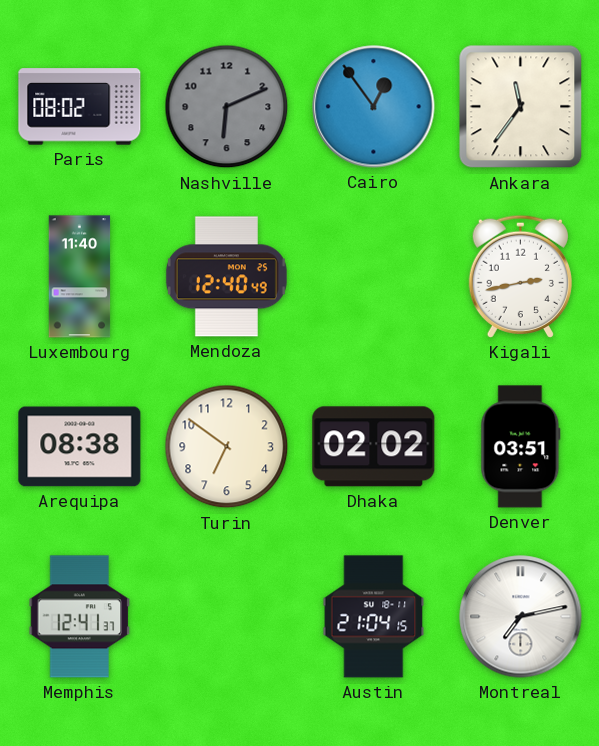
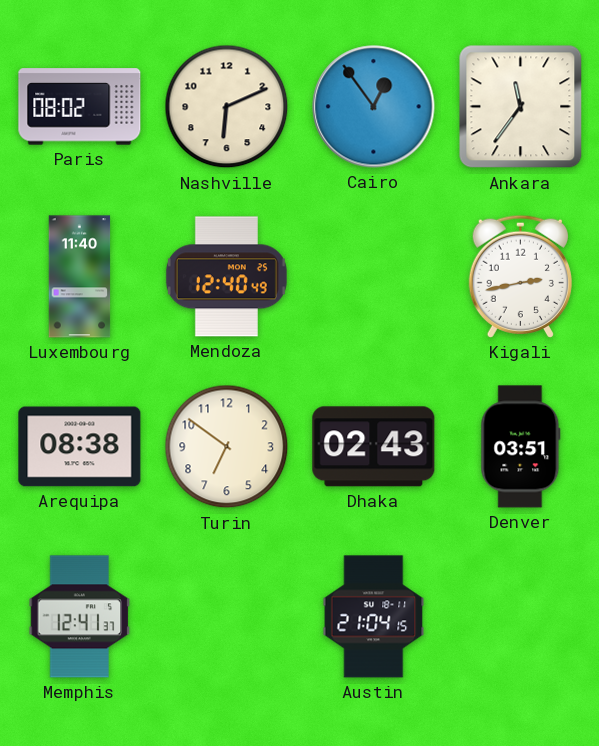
Nashville dial: grey -> cream (227, 107)
Dhaka: 02:02 -> 02:43 (374, 447)
Montreal: 7:13 -> none (521, 617)
